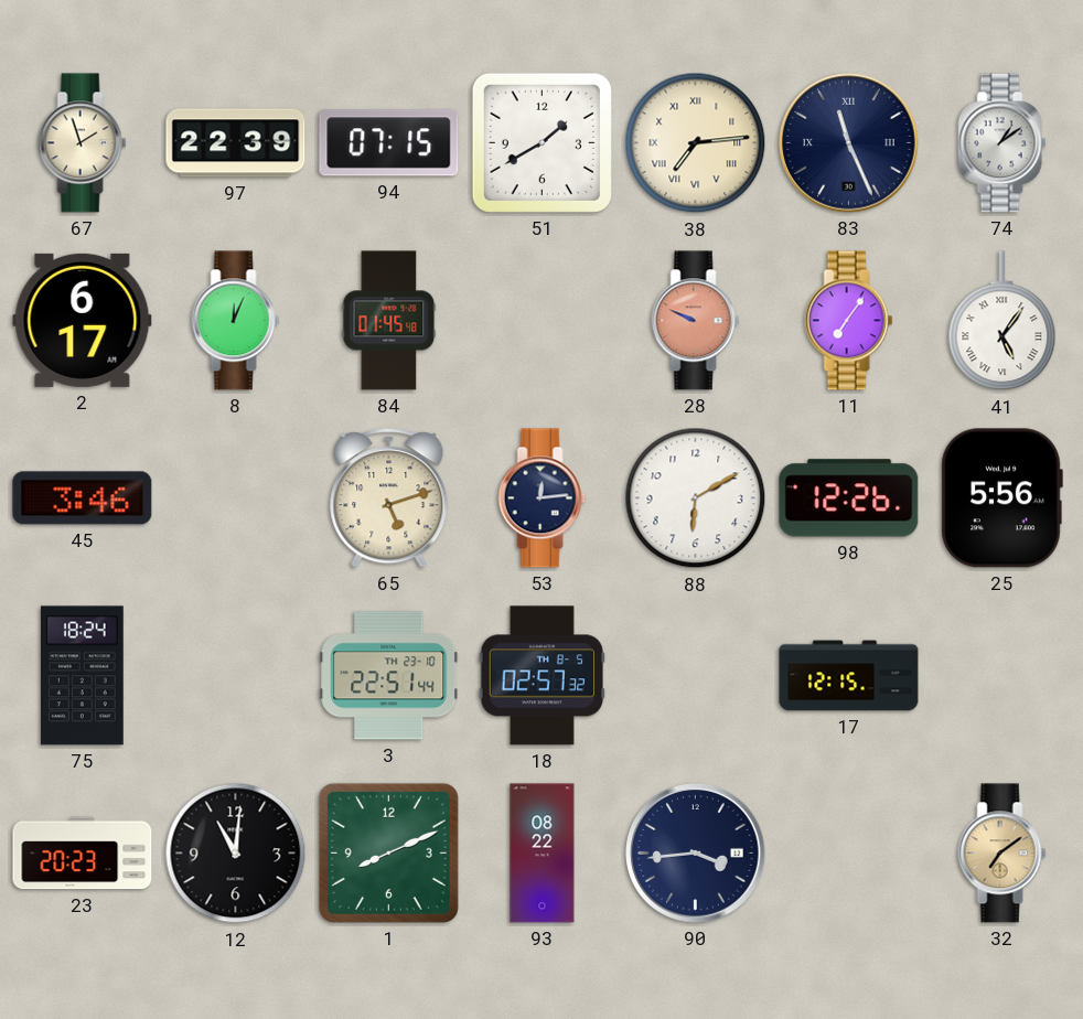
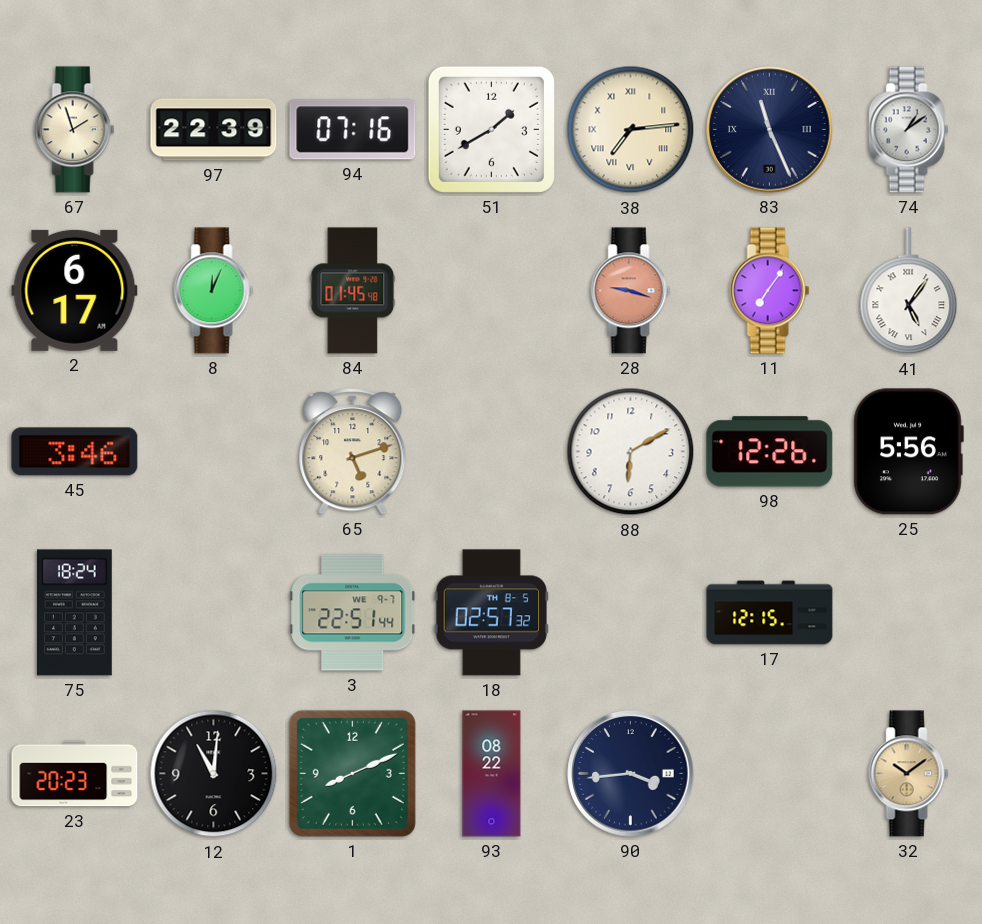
94: 07:15 -> 07:16 (353, 130)
28: 9:49 -> 9:18 (631, 291)
53: 12:14 -> none (543, 498)
3 date: TH 23-10 -> WE 9-7 (353, 613)
32: 7:09 -> 10:09 (909, 774)
